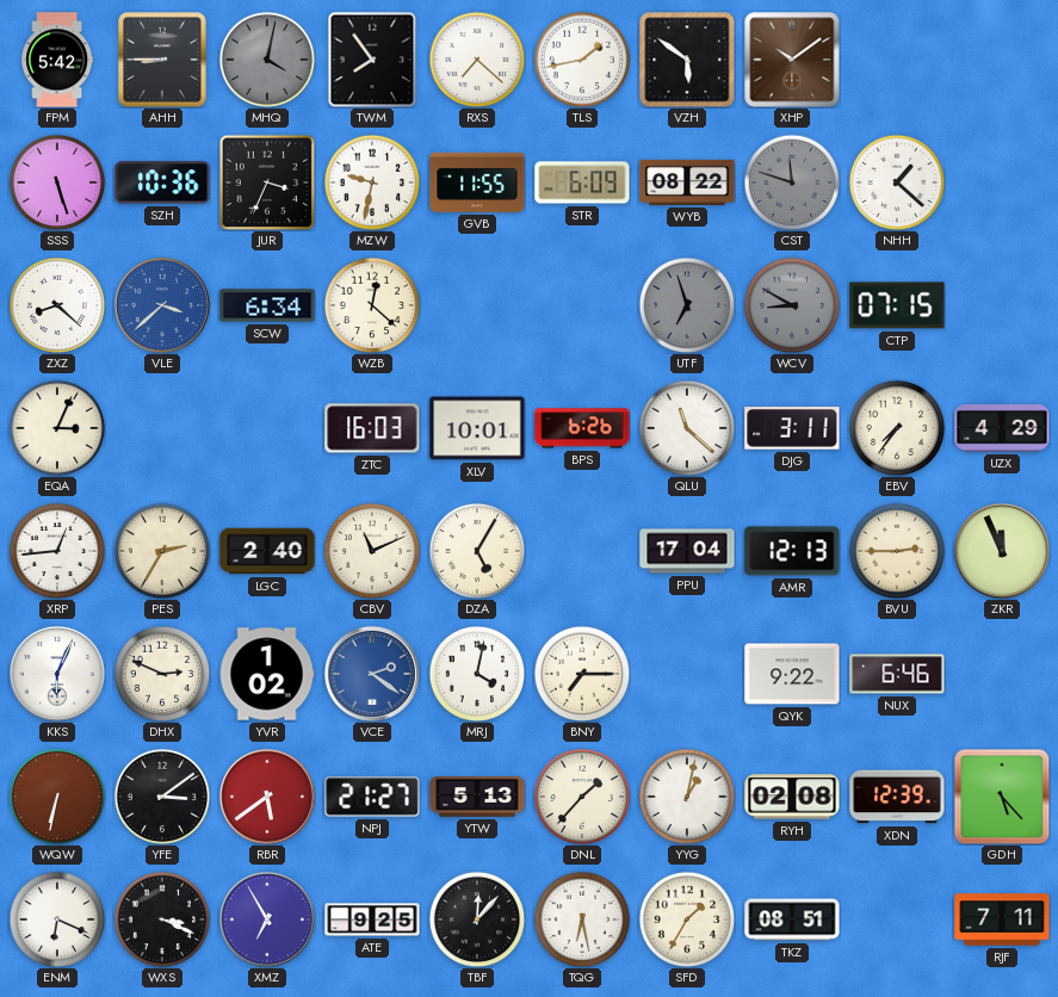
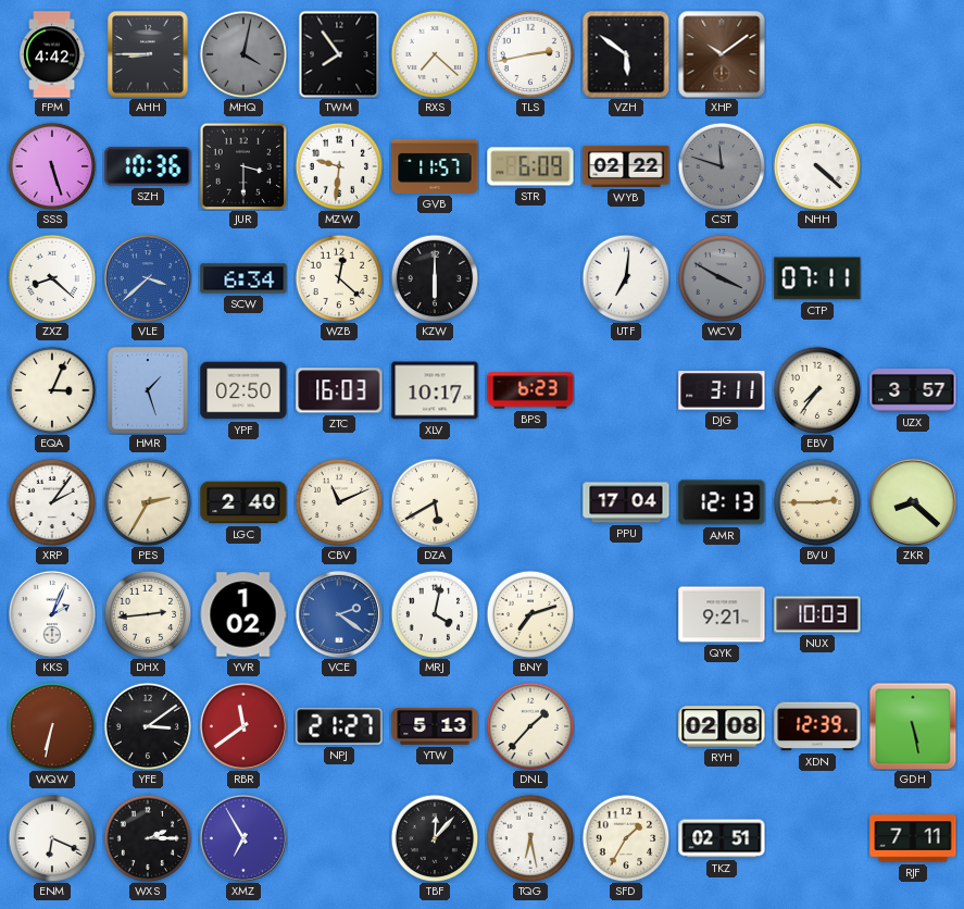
FPM: 5:42 -> 4:42 (52, 54)
TLS: 1:43 -> 2:43 (530, 54)
JUR: 3:34 -> 3:30 (242, 165)
MZW: 9:32 -> 9:31 (339, 166)
GVB: 11:55 -> 11:57 (435, 166)
WYB: 08:22 -> 02:22 (626, 166)
NHH: 1:22 -> 4:22 (817, 166)
KZW: none -> 6:00 (435, 278)
UTF: 6:57 -> 7:01 (626, 278)
UTF dial: grey -> white (626, 278)
WCV: 8:50 -> 3:50 (722, 278)
CTP: 07:15 -> 07:11 (817, 278)
HMR: none -> 1:27 (148, 390)
YPF: none -> 02:50 (243, 390)
XLV: 10:01 -> 10:17 (435, 390)
BPS: 6:26 -> 6:23 (530, 390)
QLU: 11:22 -> none (687, 428)
UZX: 4:29 -> 3:57 (913, 390)
XRP: 12:44 -> 2:06 (52, 502)
DZA: 5:05 -> 5:40 (435, 502)
ZKR: 11:56 -> 8:22 (913, 502)
KKS: 6:04 -> 2:04 (52, 614)
DHX: 2:49 -> 2:44 (148, 614)
BNY: 7:15 -> 7:12 (530, 614)
QYK: 9:22 -> 9:21 (722, 614)
NUX: 6:46 -> 10:03 (817, 614)
RBR: 5:39 -> 11:39 (243, 726)
YYG: 1:02 -> none (687, 797)
GDH: 5:23 -> 5:28 (913, 726)
WXS: 3:19 -> 2:15 (148, 838)
ATE: 9:25 -> none (372, 919)
TKZ: 08:51 -> 02:51 (722, 838)
